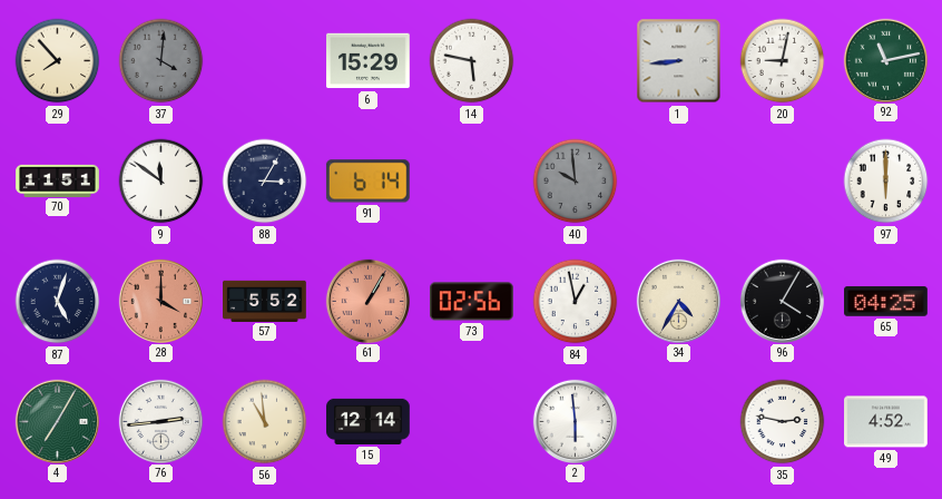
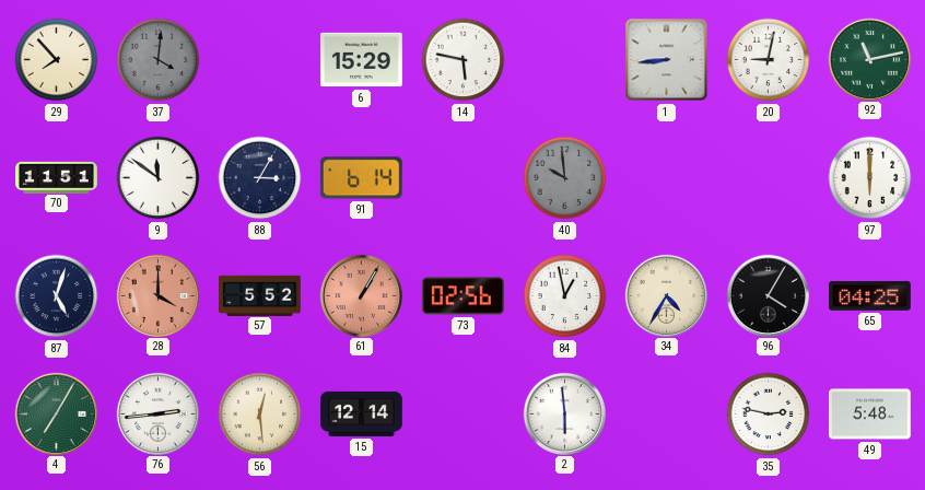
56: 10:59 -> 12:29 (260, 415)
49: 4:52 -> 5:48 (870, 415)
